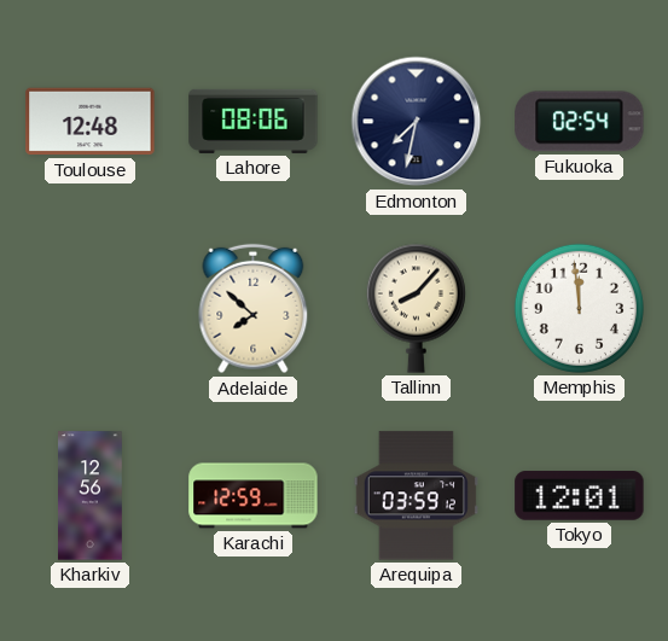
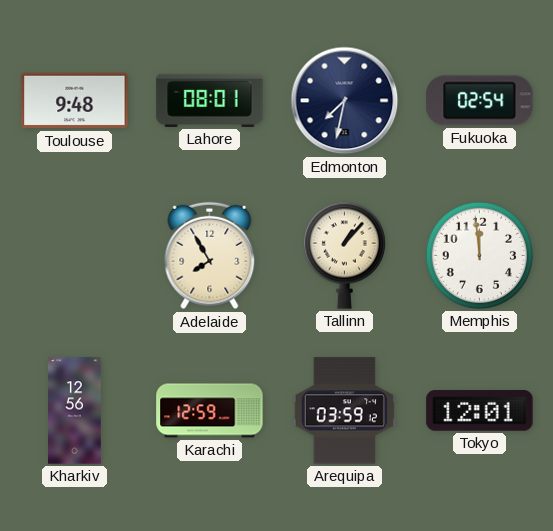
Toulouse: 12:48 -> 9:48 (75, 101)
Lahore: 08:06 -> 08:01 (210, 100)
Adelaide: 7:52 -> 7:55 (210, 256)
Tallinn: 8:07 -> 1:07 (344, 255)
